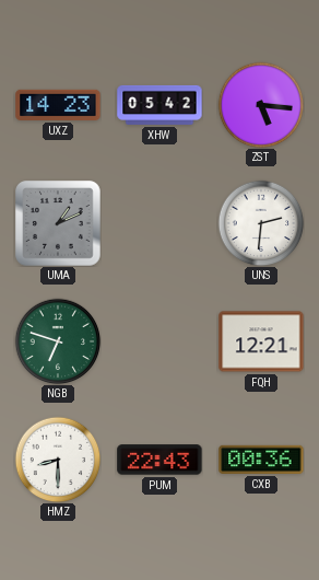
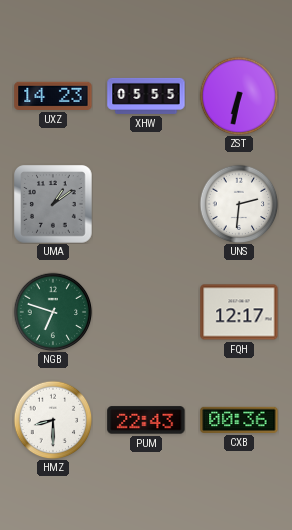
XHW: 05:42 -> 05:55 (146, 96)
ZST: 5:16 -> 6:32 (239, 96)
UMA: 1:11 -> 1:09 (53, 204)
FQH: 12:21 -> 12:17 (239, 312)
